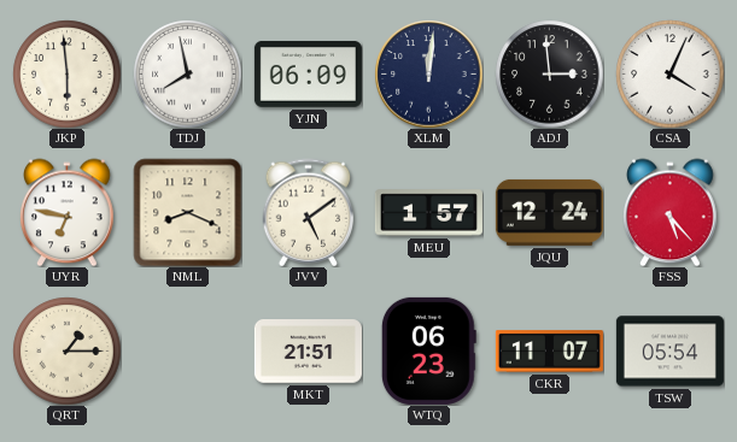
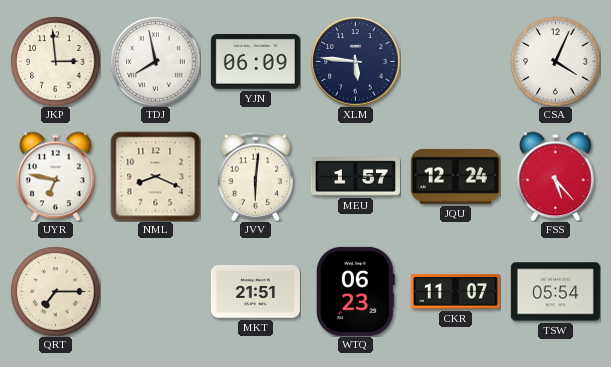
JKP: 5:59 -> 2:59 (55, 61)
XLM: 12:01 -> 5:46 (355, 61)
ADJ: 2:59 -> none (549, 73)
JVV: 5:09 -> 6:01 (256, 176)
QRT: 1:15 -> 7:15 (55, 291)
